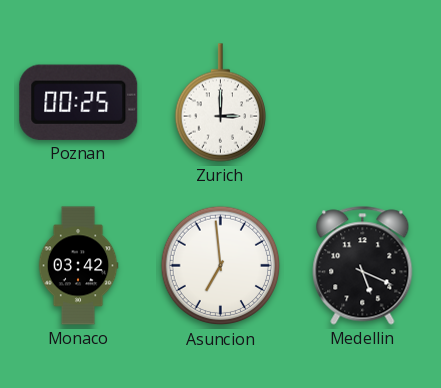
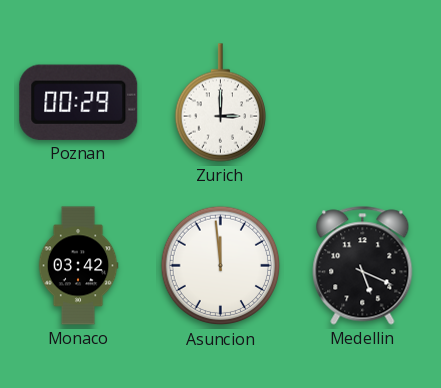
Poznan: 00:25 -> 00:29 (79, 102)
Asuncion: 6:59 -> 11:59 (221, 266)
